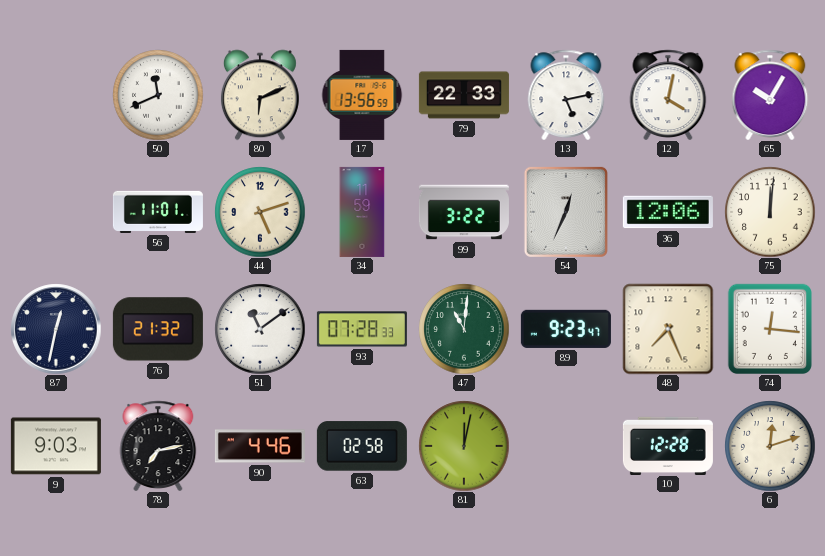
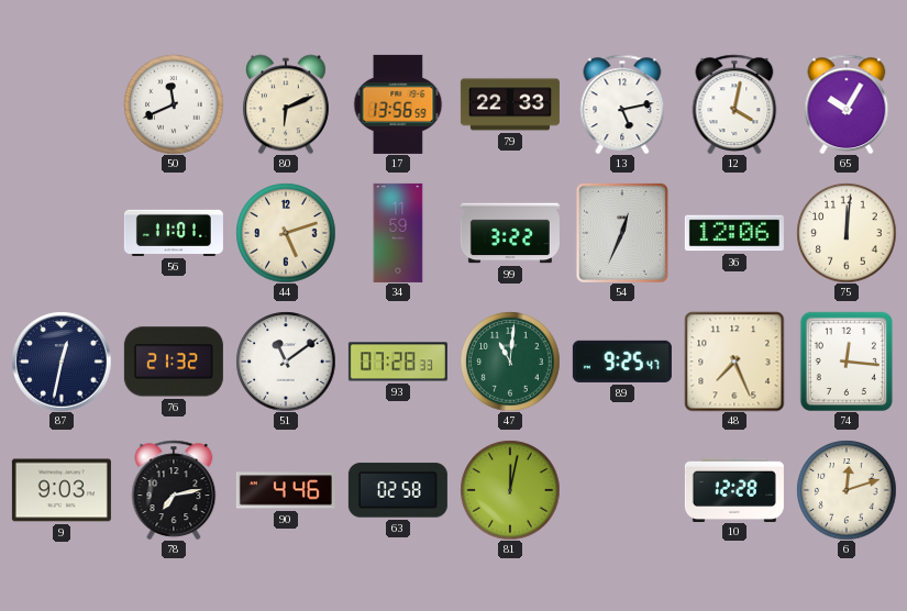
89: 9:23 -> 9:25 (622, 362)
